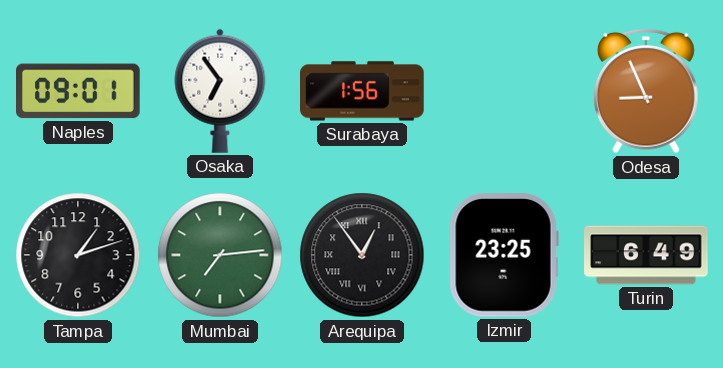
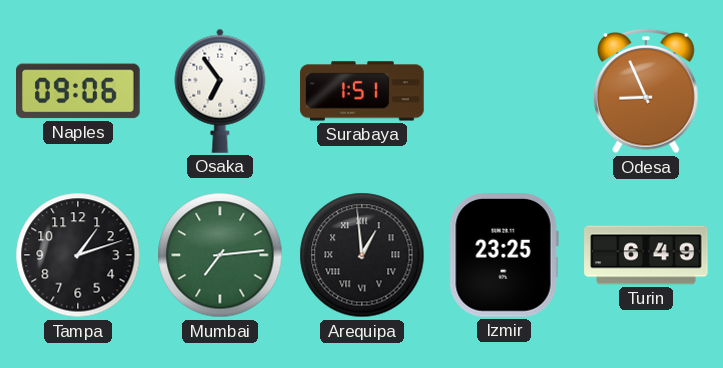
Naples: 09:01 -> 09:06 (79, 91)
Surabaya: 1:56 -> 1:51 (362, 91)
Arequipa: 12:54 -> 12:59 (362, 255)
